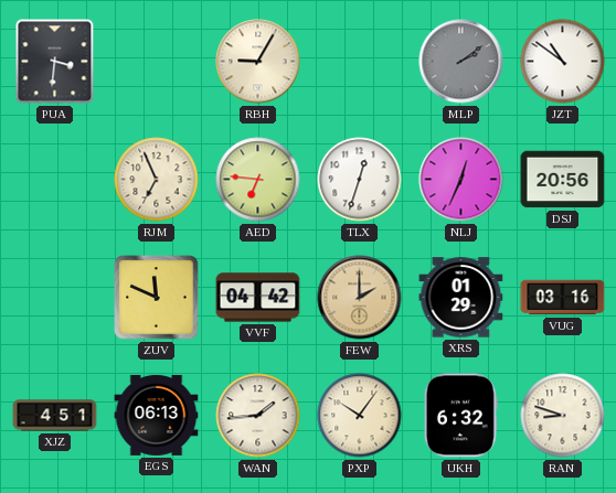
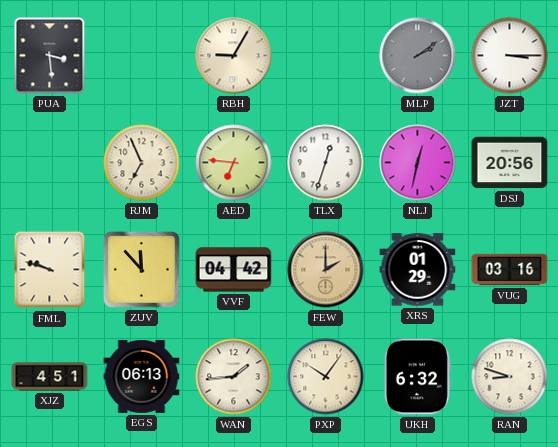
PUA: 3:31 -> 3:29 (50, 56)
JZT: 10:51 -> 3:15 (510, 56)
NLJ: 12:34 -> 12:32 (418, 163)
FML: none -> 9:48 (50, 270)
ZUV: 11:49 -> 11:53 (142, 270)
